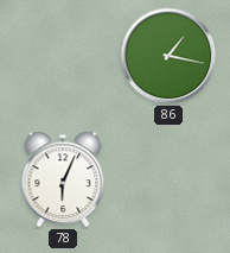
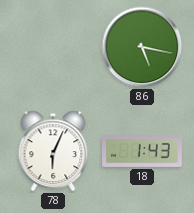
86: 1:17 -> 5:17 (142, 47)
18: none -> 1:43 (143, 152)
